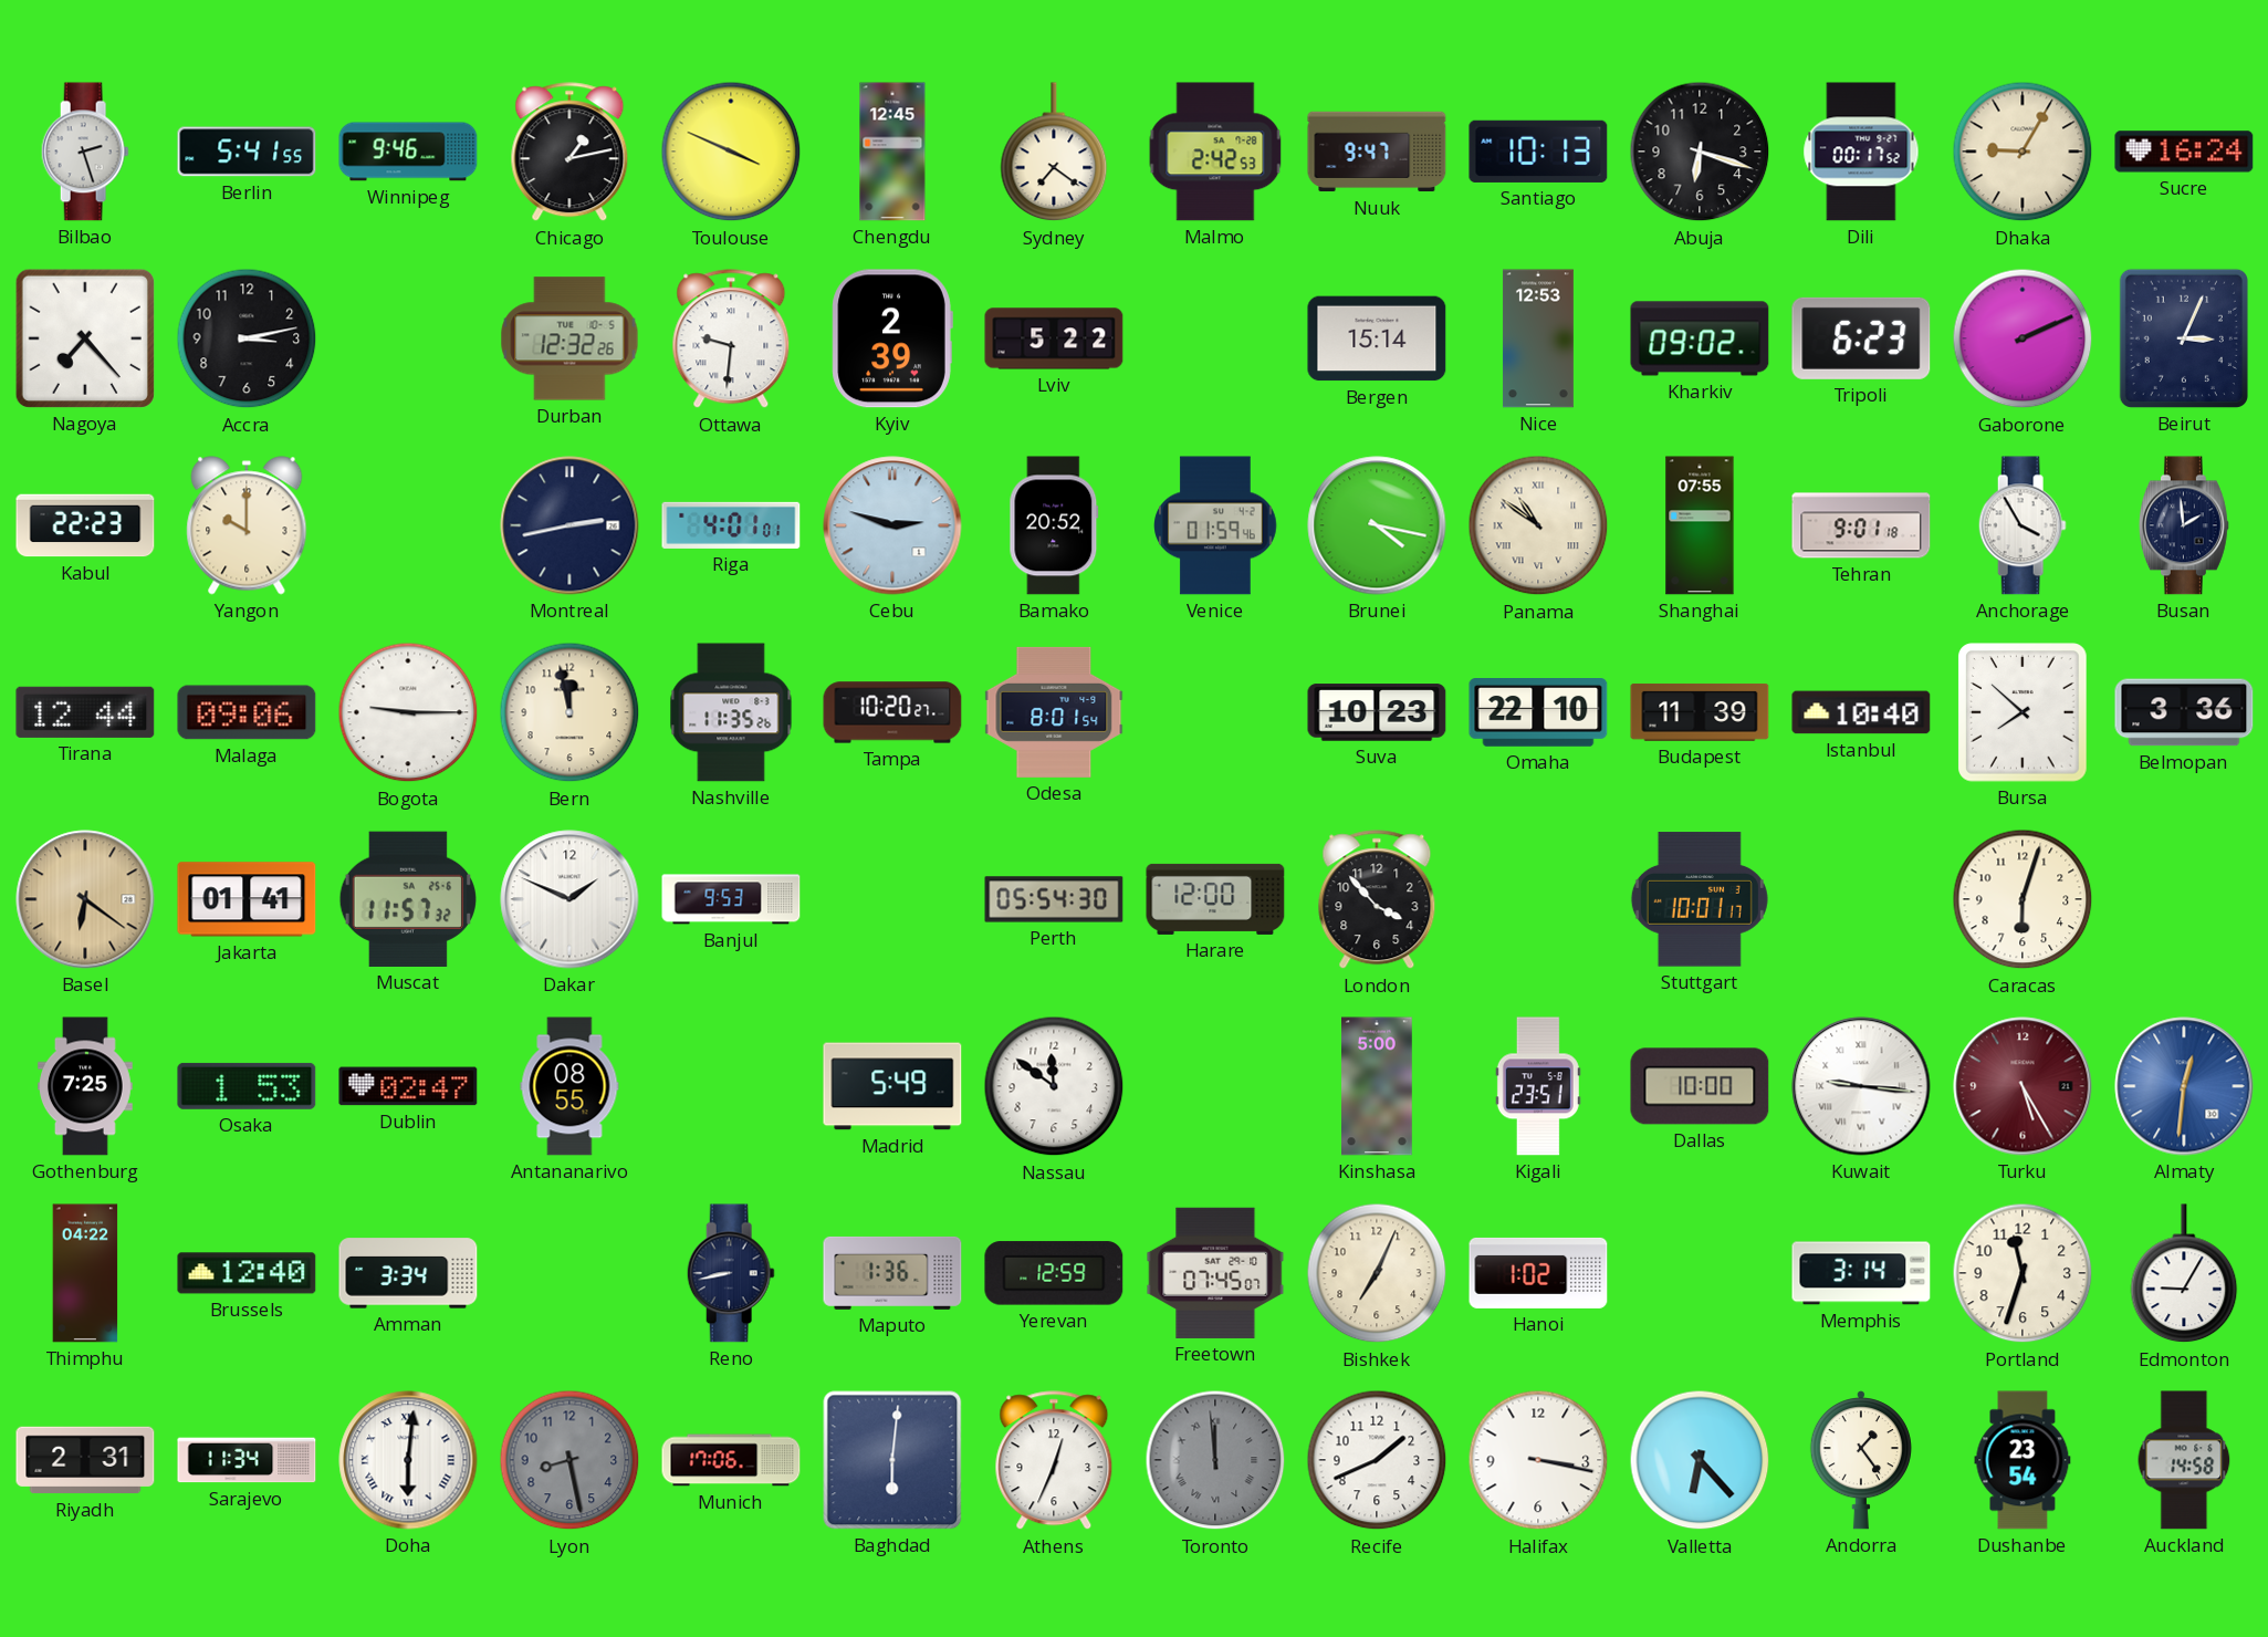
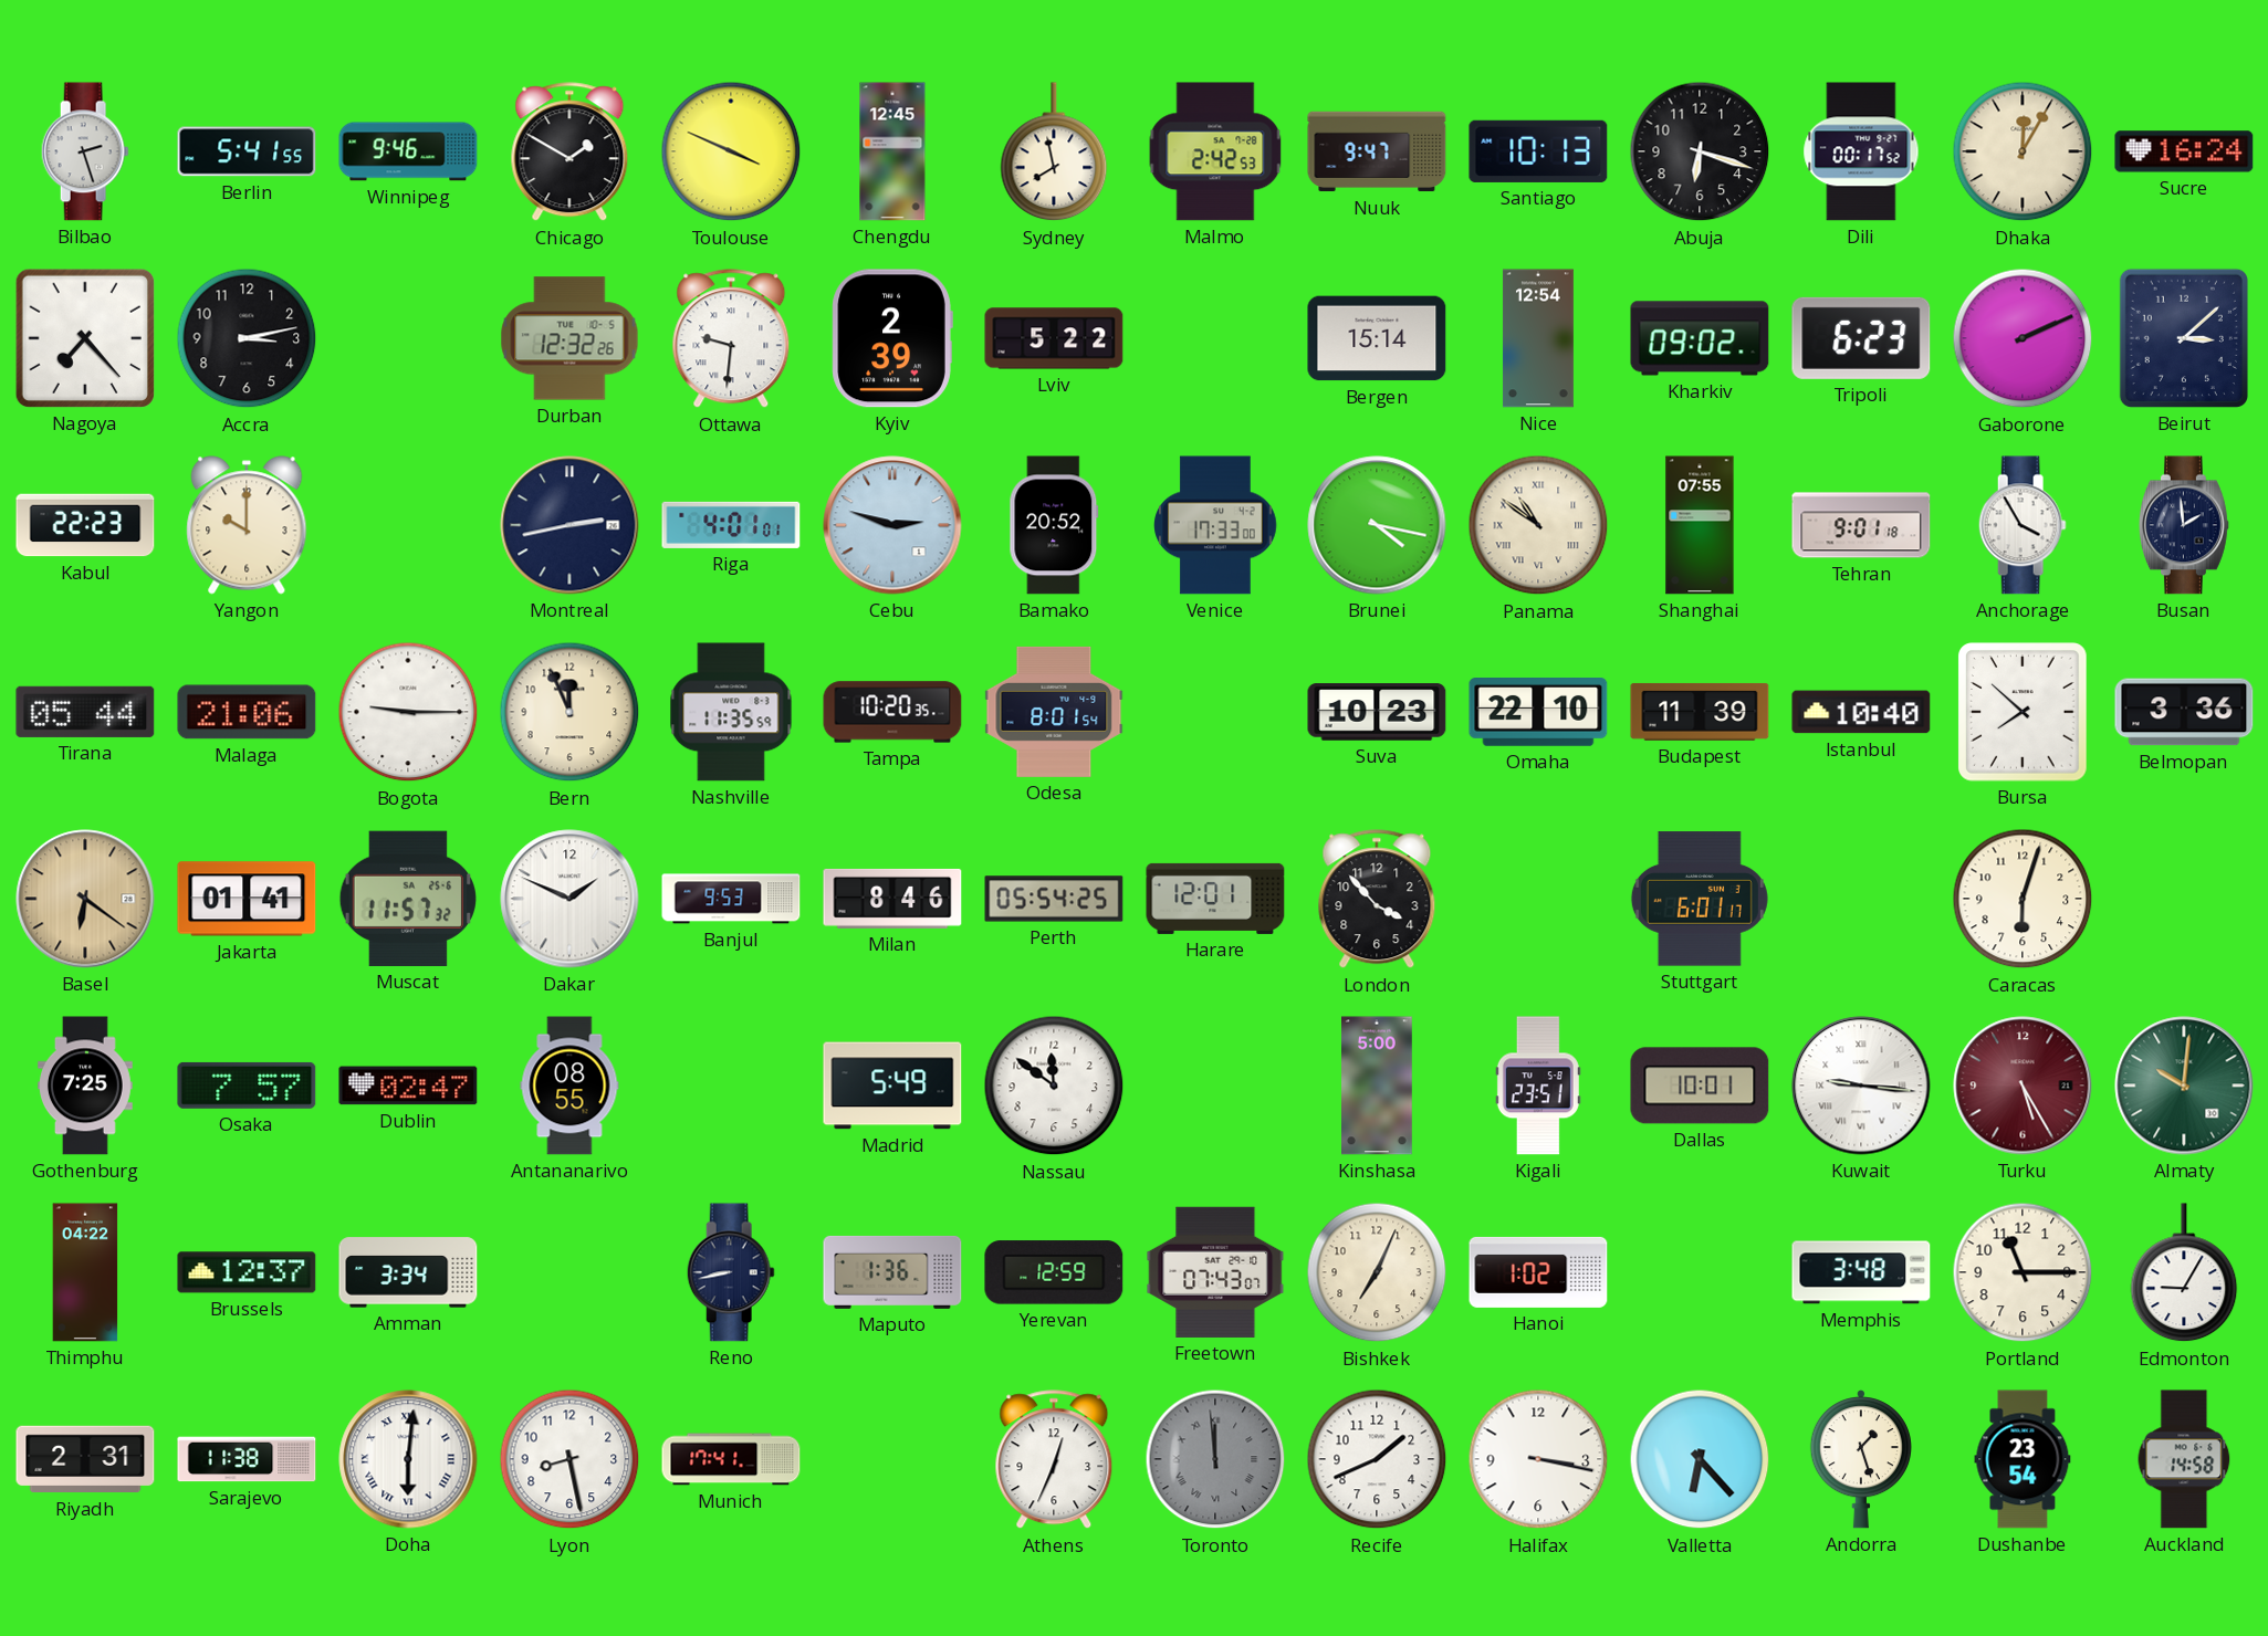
Chicago: 1:13 -> 1:50 (569, 153)
Sydney: 7:21 -> 7:58 (1054, 153)
Dhaka: 9:05 -> 12:05 (2023, 151)
Nice: 12:53 -> 12:54 (1538, 338)
Beirut: 3:04 -> 3:08 (2184, 338)
Venice: 01:59 -> 17:33 (1215, 525)
Tirana: 12:44 -> 05:44 (85, 712)
Malaga: 09:06 -> 21:06 (247, 712)
Bern: 11:58 -> 11:56 (569, 712)
Nashville: 11:35:26 -> 11:35:59 (731, 712)
Tampa: 10:20:27 -> 10:20:35 (892, 712)
Milan: none -> 8:46 (892, 899)
Perth: 05:54:30 -> 05:54:25 (1054, 899)
Harare: 12:00 -> 12:01 (1215, 899)
Stuttgart: 10:01 -> 6:01 (1700, 899)
Osaka: 1:53 -> 7:57 (247, 1086)
Dallas: 10:00 -> 10:01 (1700, 1086)
Almaty: 12:31 -> 10:01 (2184, 1086)
Almaty dial: blue -> green (2184, 1086)
Brussels: 12:40 -> 12:37 (247, 1272)
Freetown: 07:45 -> 07:43 (1215, 1272)
Memphis: 3:14 -> 3:48 (1861, 1272)
Portland: 11:33 -> 11:15 (2023, 1272)
Sarajevo: 11:34 -> 11:38 (247, 1459)
Lyon dial: grey -> white (569, 1459)
Munich: 17:06 -> 17:41 (731, 1459)
Baghdad: 6:01 -> none (892, 1460)
Andorra: 1:24 -> 1:27 (1861, 1460)
